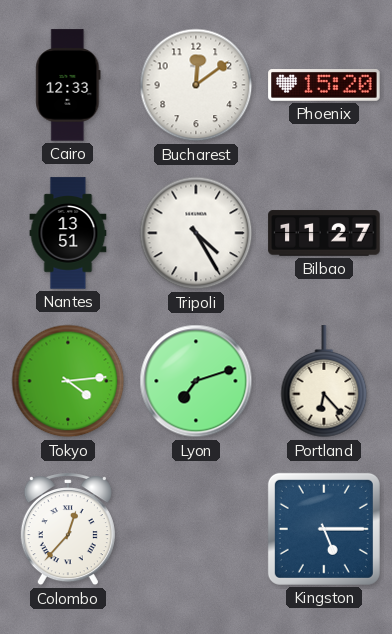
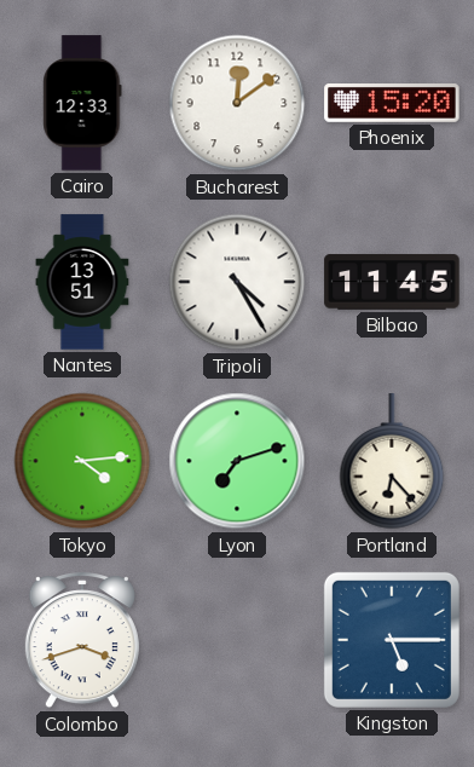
Bilbao: 11:27 -> 11:45 (392, 282)
Colombo: 12:37 -> 3:42 (82, 641)
